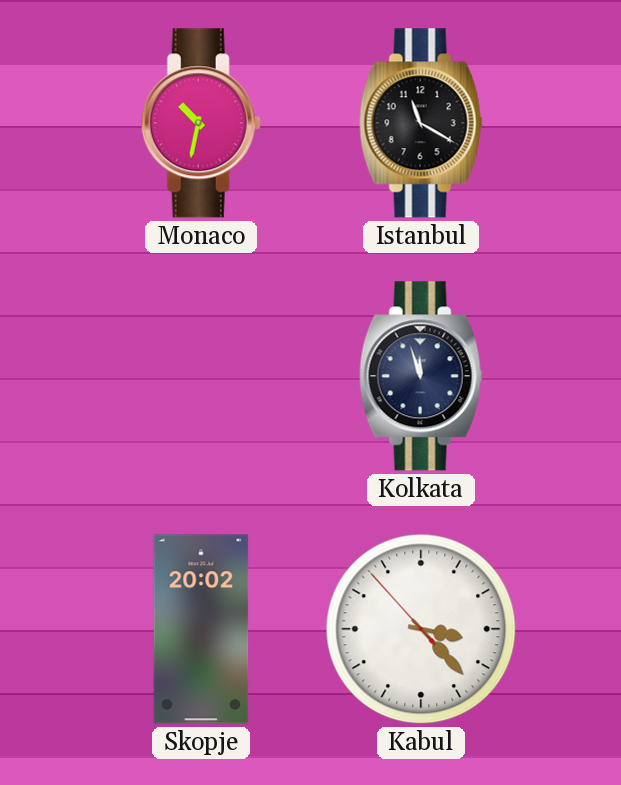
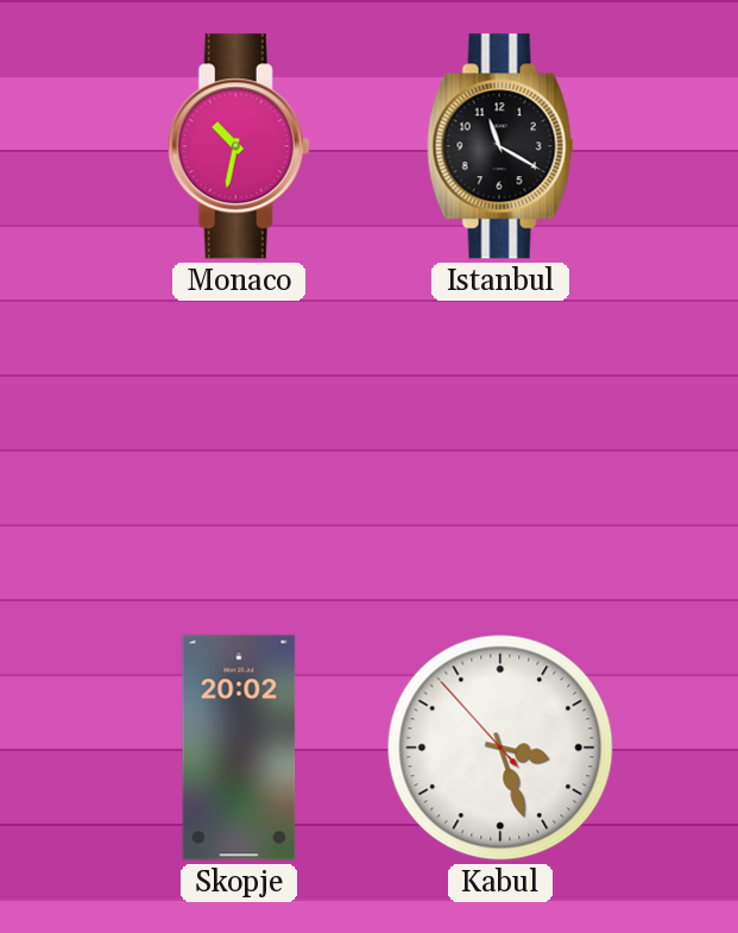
Kolkata: 11:57 -> none (421, 376)
Kabul: 3:22 -> 3:26 (500, 748)
